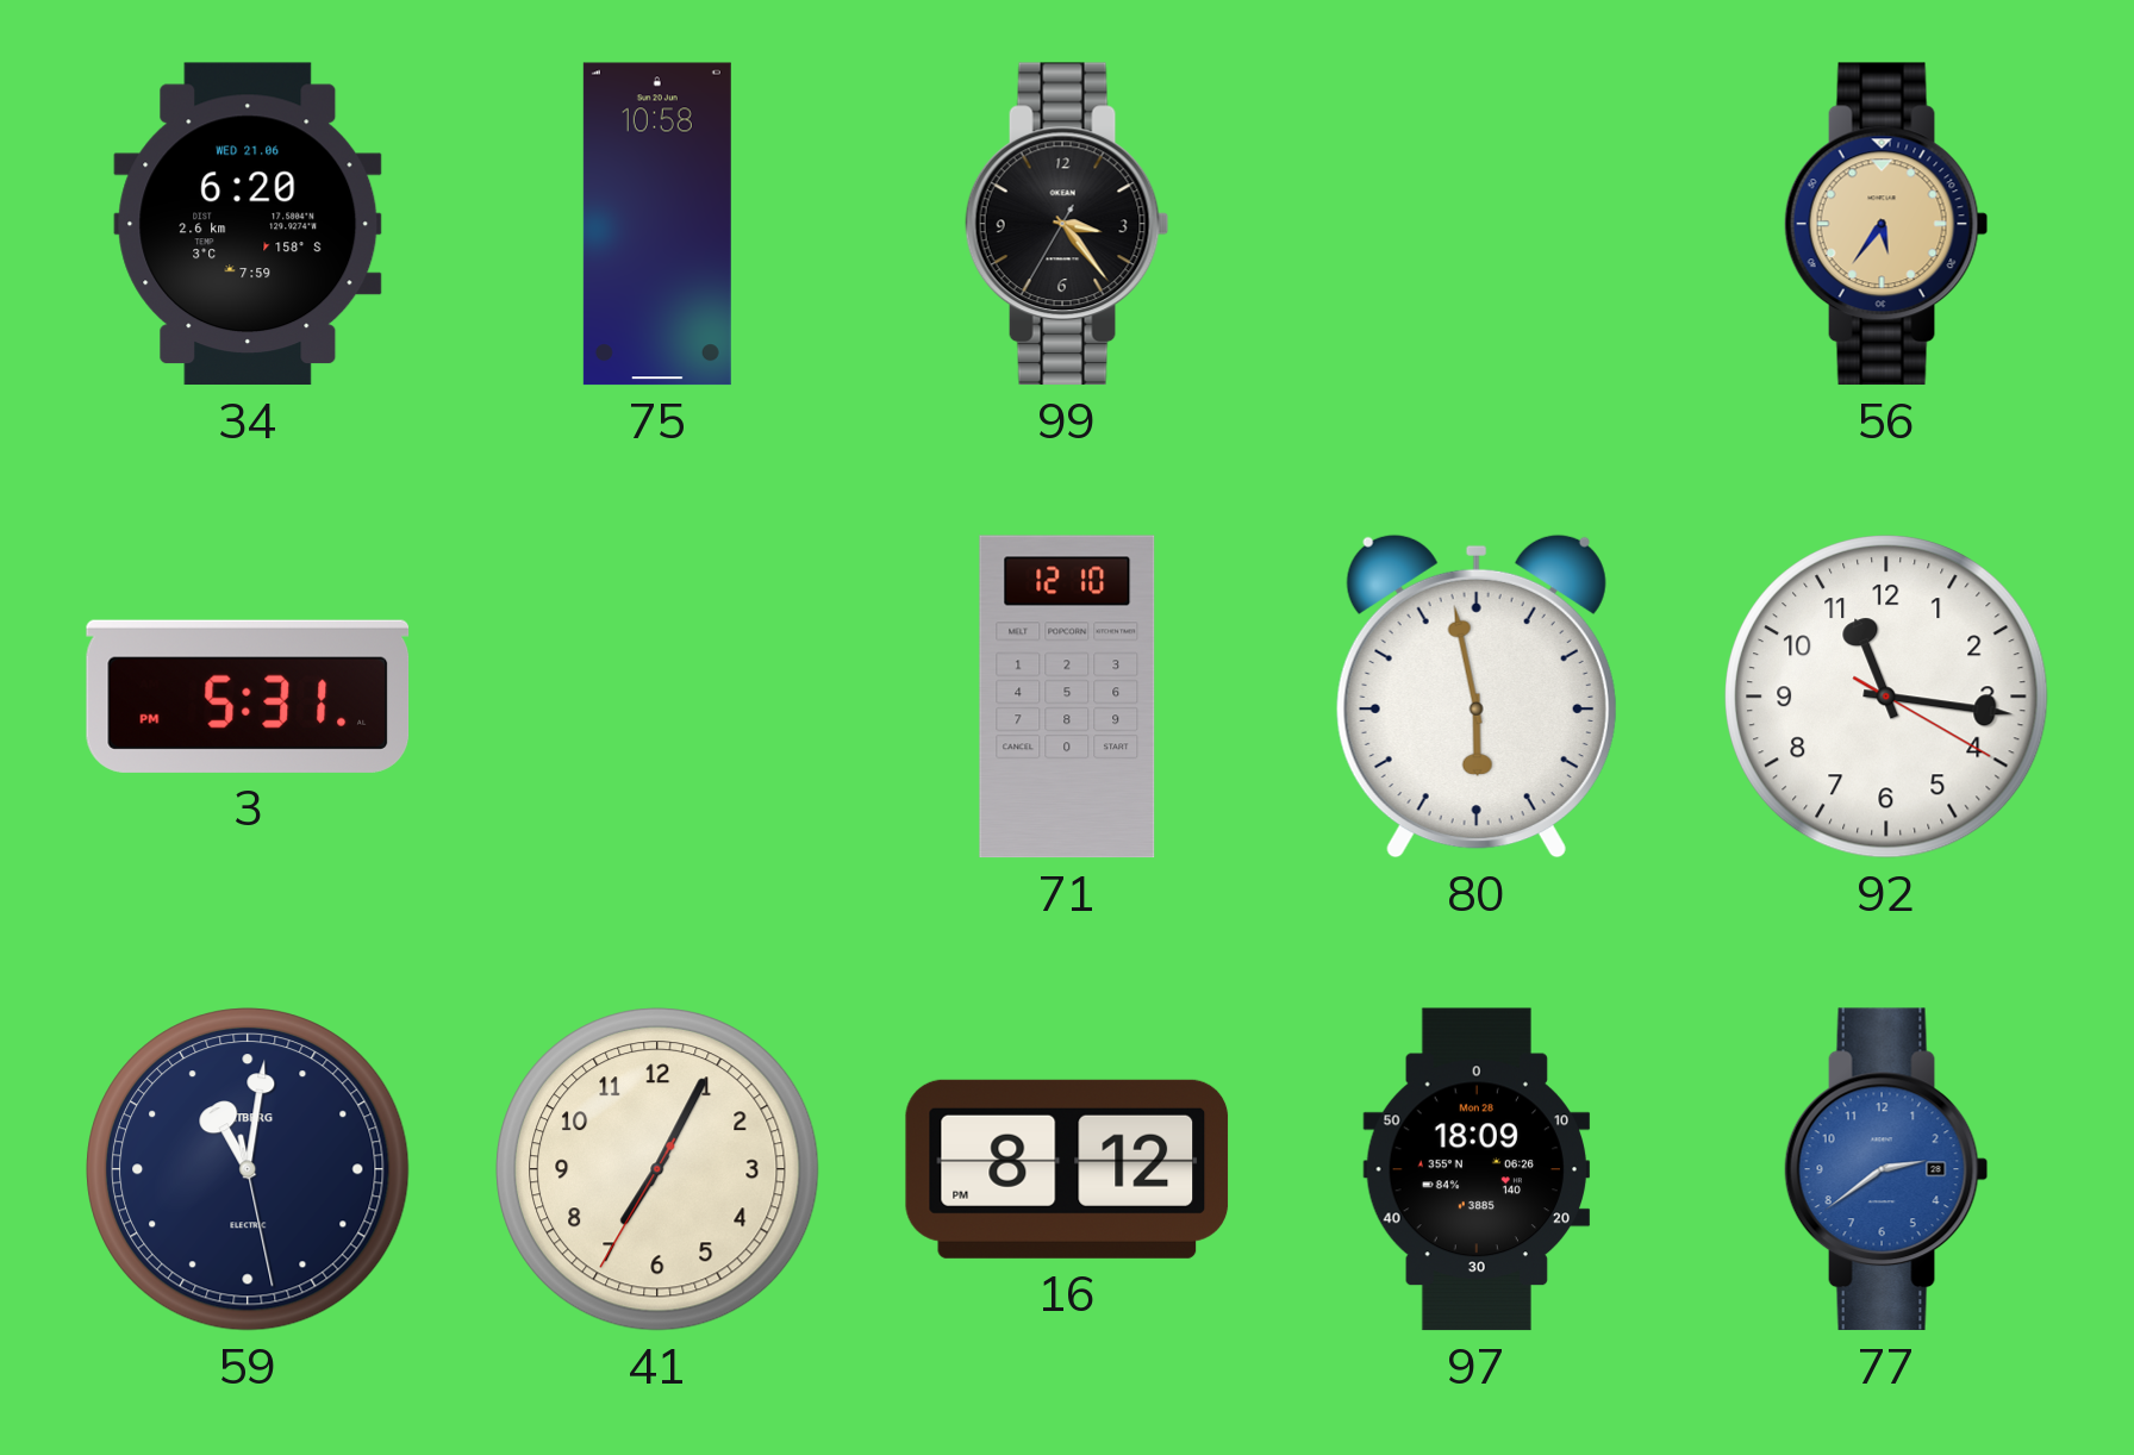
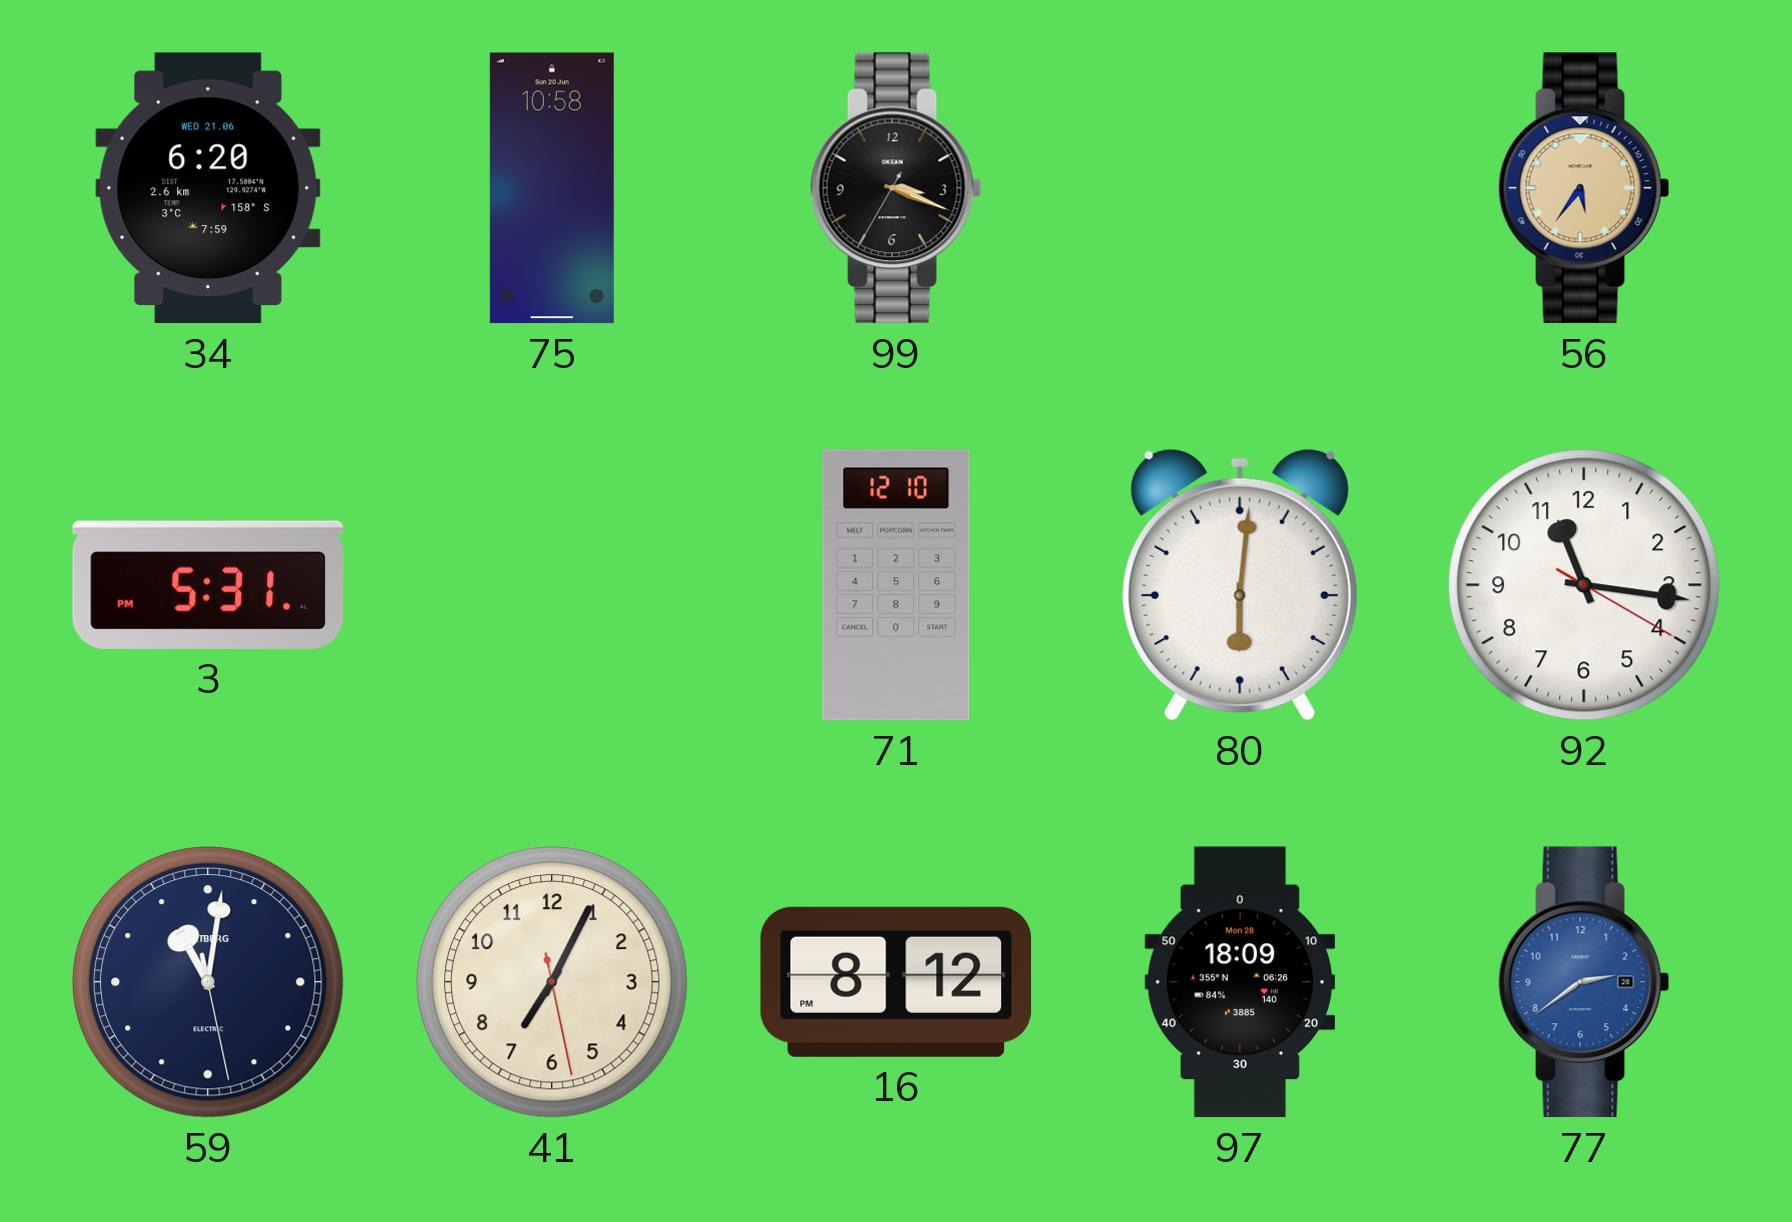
99: 3:23 -> 3:18 (896, 188)
80: 5:58 -> 6:01 (1240, 585)
41: 7:04:35 -> 7:04:28 (553, 983)
